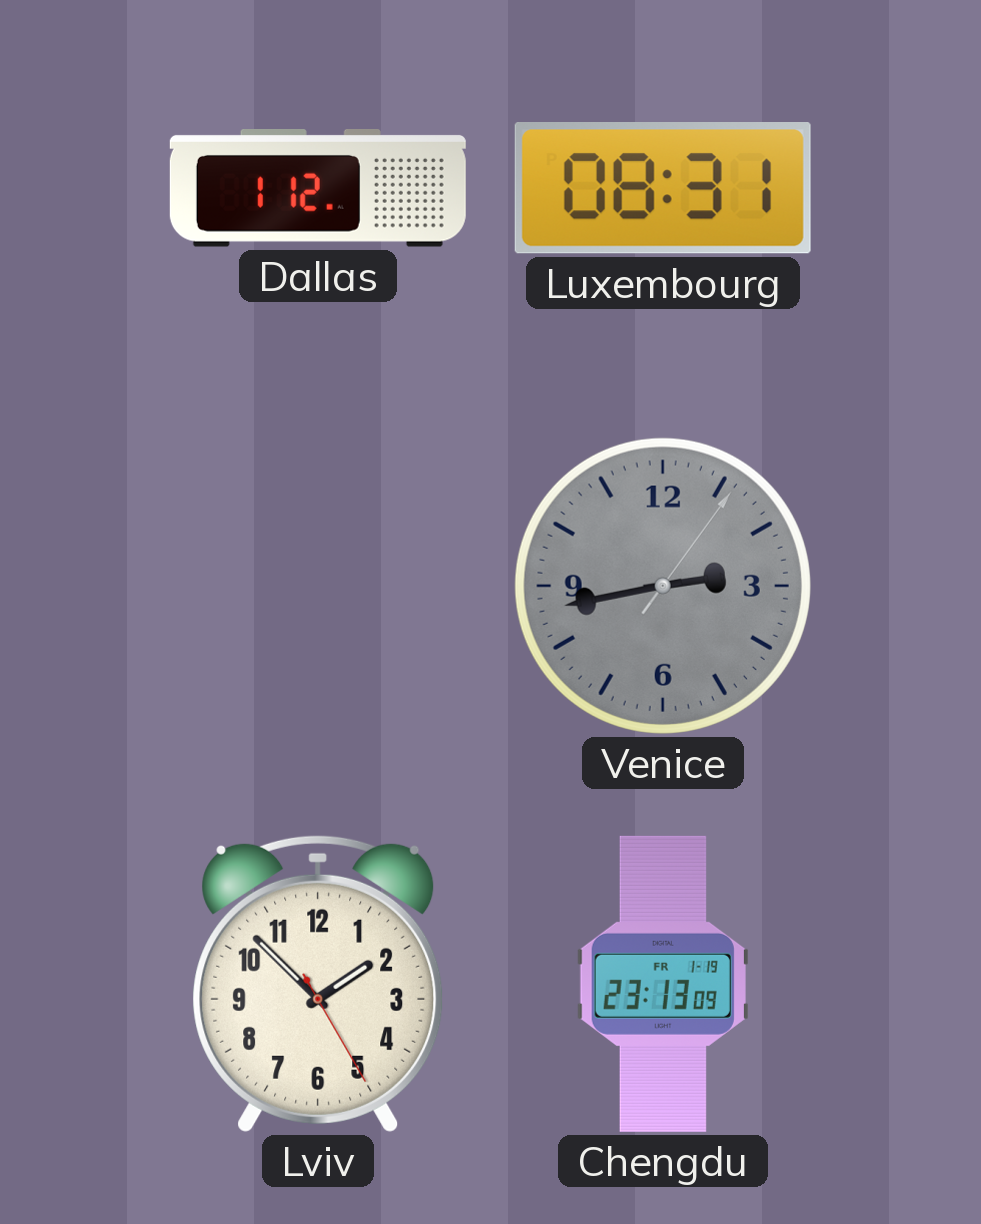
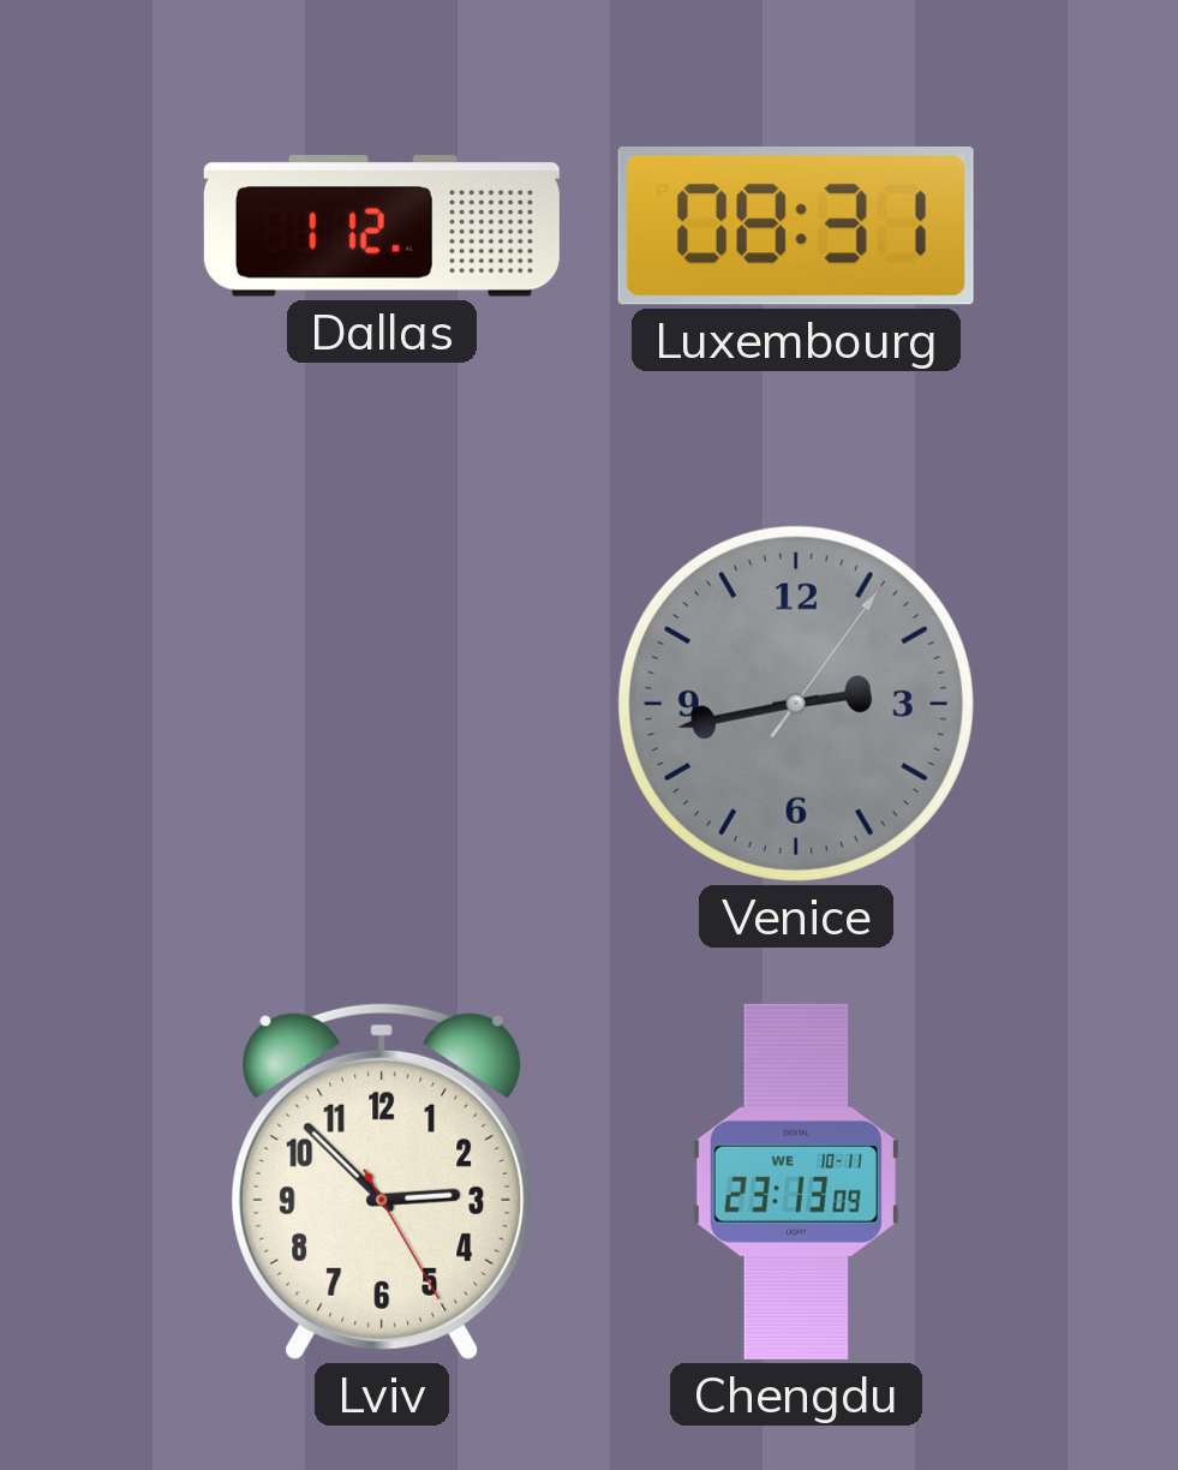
Lviv: 1:52 -> 2:52 (382, 1181)
Chengdu date: FR 1-19 -> WE 10-11 (796, 1182)
